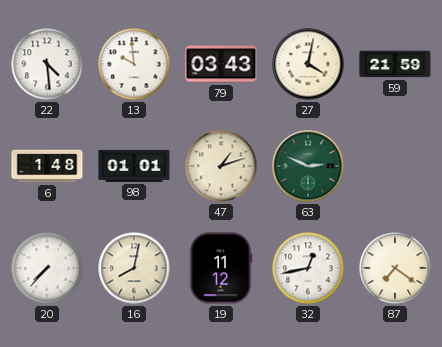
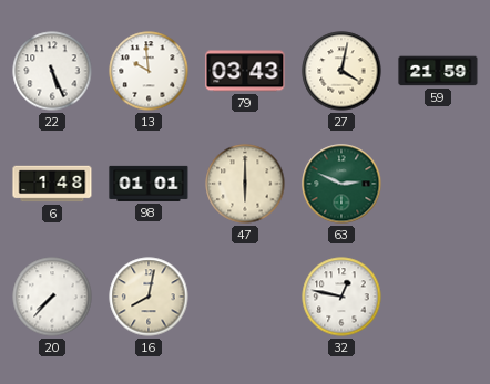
22: 4:29 -> 5:26 (52, 71)
47: 1:12 -> 6:00 (245, 184)
19: 11:12 -> none (221, 268)
32: 12:43 -> 12:47 (341, 297)
87: 7:21 -> none (395, 268)
